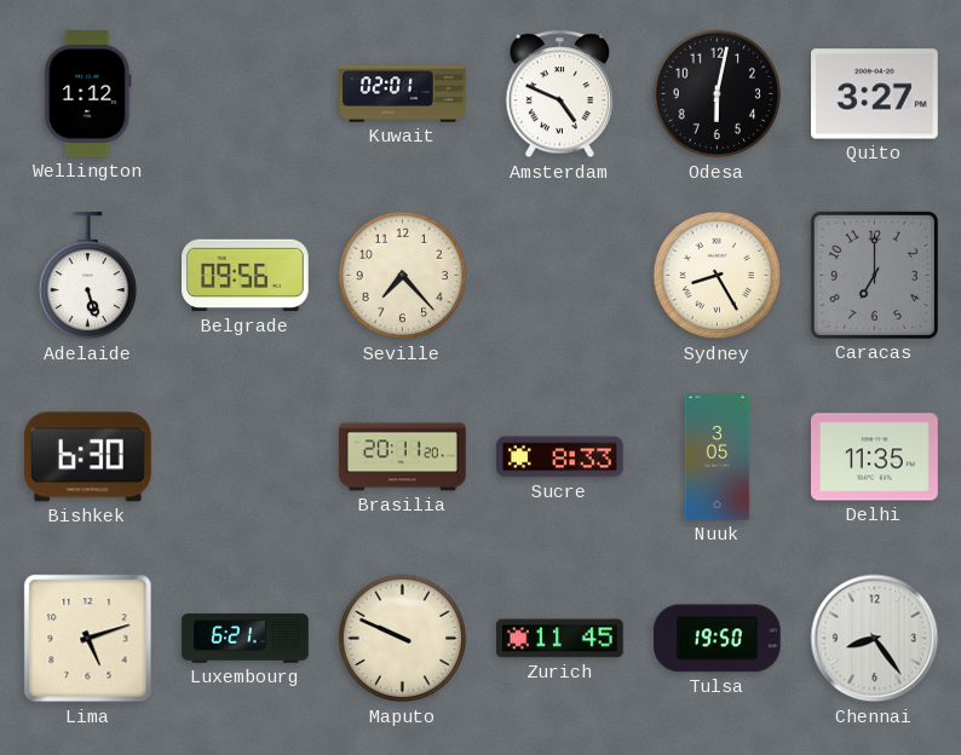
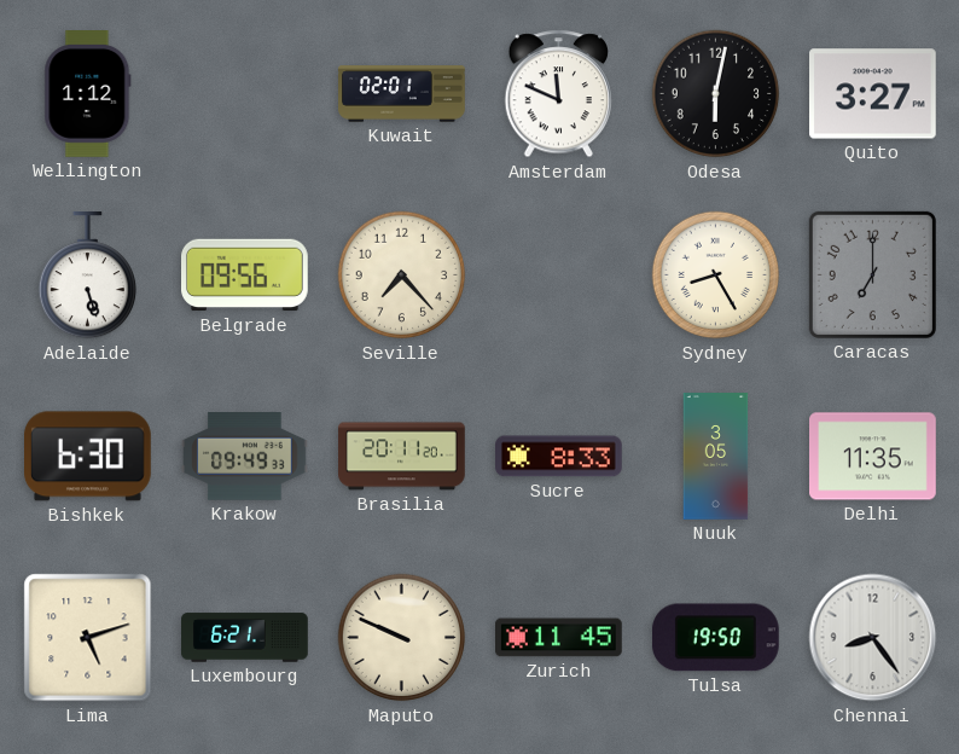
Amsterdam: 4:49 -> 11:49 (558, 94)
Krakow: none -> 09:49 (245, 457)
